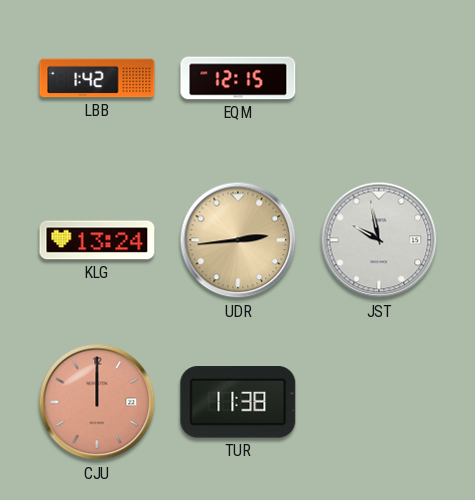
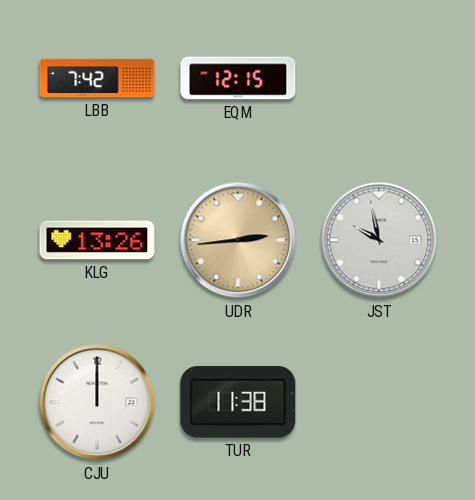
LBB: 1:42 -> 7:42 (97, 78)
KLG: 13:24 -> 13:26 (97, 240)
CJU dial: salmon -> white (97, 402)
